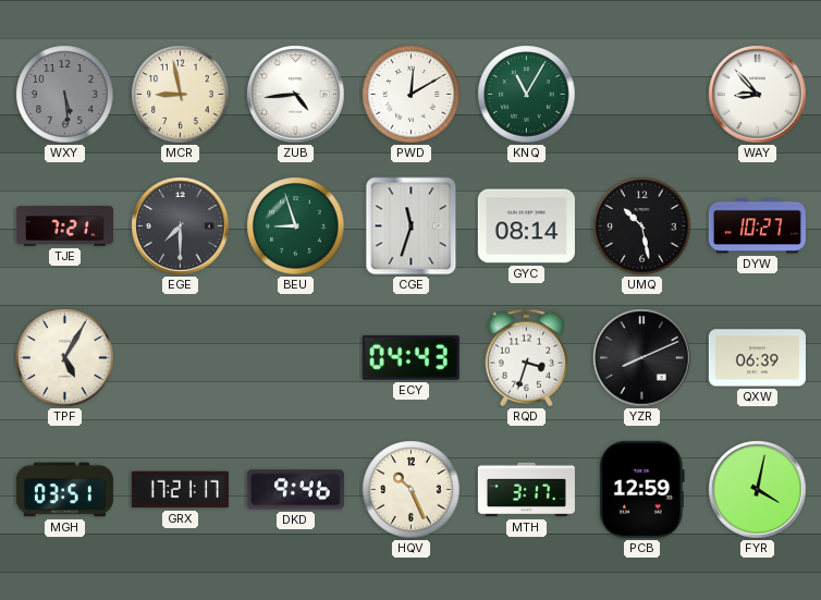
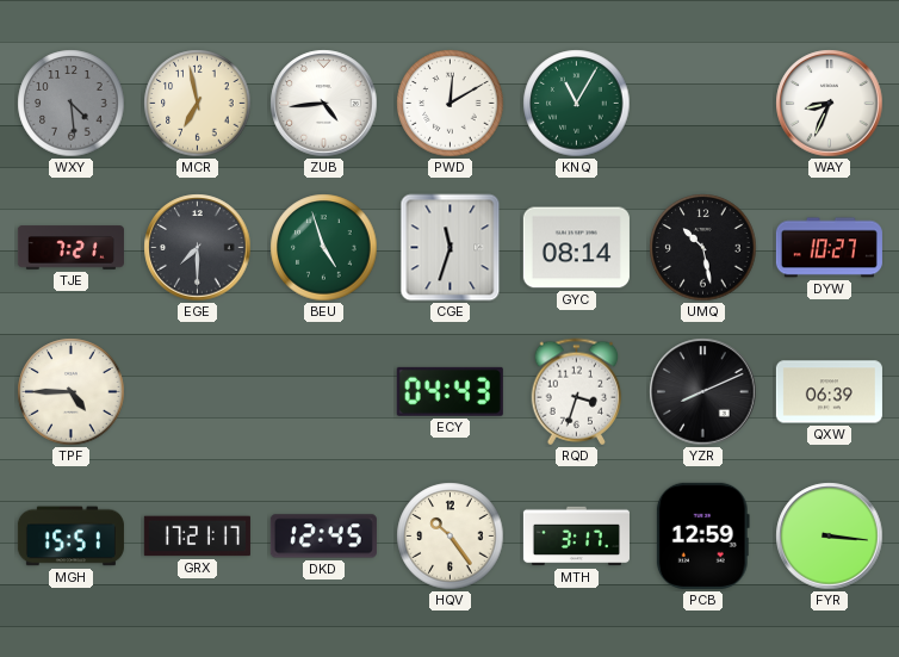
WXY: 5:29 -> 4:29 (72, 104)
MCR: 8:58 -> 6:58 (198, 104)
WAY: 8:53 -> 8:34 (830, 104)
BEU: 8:57 -> 4:57 (324, 248)
TPF: 5:05 -> 4:45 (72, 392)
MGH: 03:51 -> 15:51 (70, 537)
DKD: 9:46 -> 12:45 (323, 537)
HQV: 10:26 -> 10:24 (451, 537)
FYR: 4:02 -> 3:16 (830, 537)
